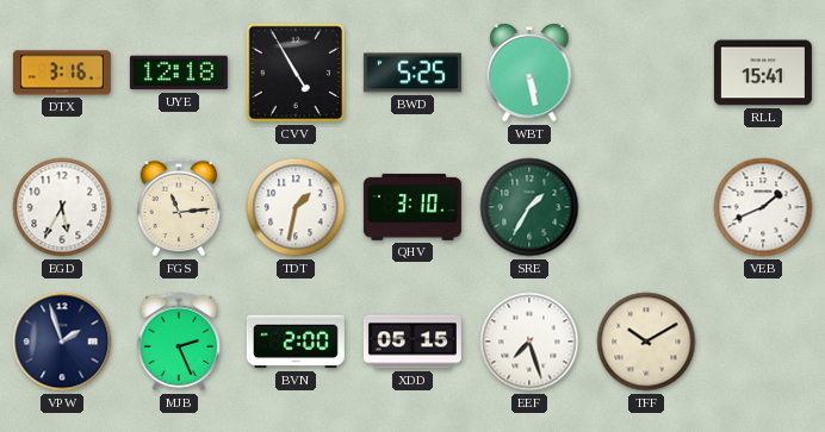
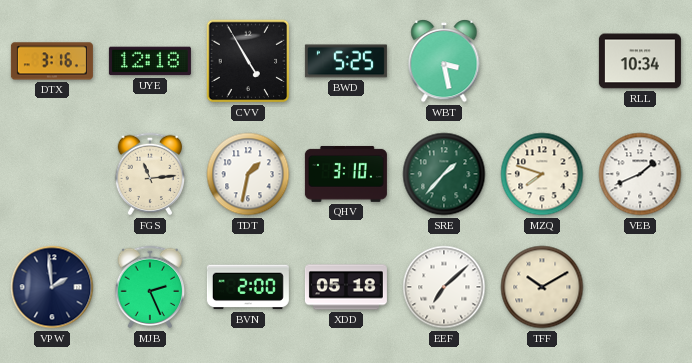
WBT: 5:28 -> 3:28 (444, 62)
RLL: 15:41 -> 10:34 (640, 61)
EGD: 5:35 -> none (62, 207)
SRE: 1:35 -> 1:37 (444, 174)
MZQ: none -> 7:48 (542, 174)
VPW: 1:57 -> 1:59 (52, 287)
XDD: 05:15 -> 05:18 (346, 287)
EEF: 7:27 -> 7:08 (444, 287)
